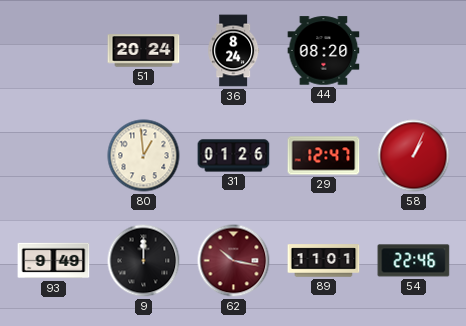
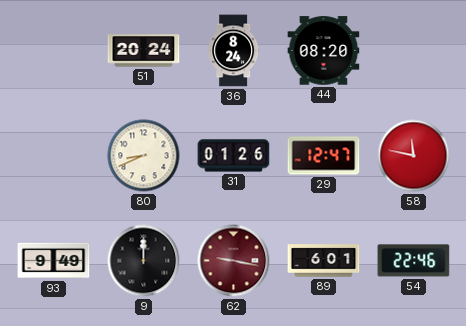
80: 12:59 -> 8:41 (144, 156)
58: 1:04 -> 11:47 (414, 156)
62: 10:17 -> 9:17 (234, 261)
89: 11:01 -> 6:01 (324, 261)
